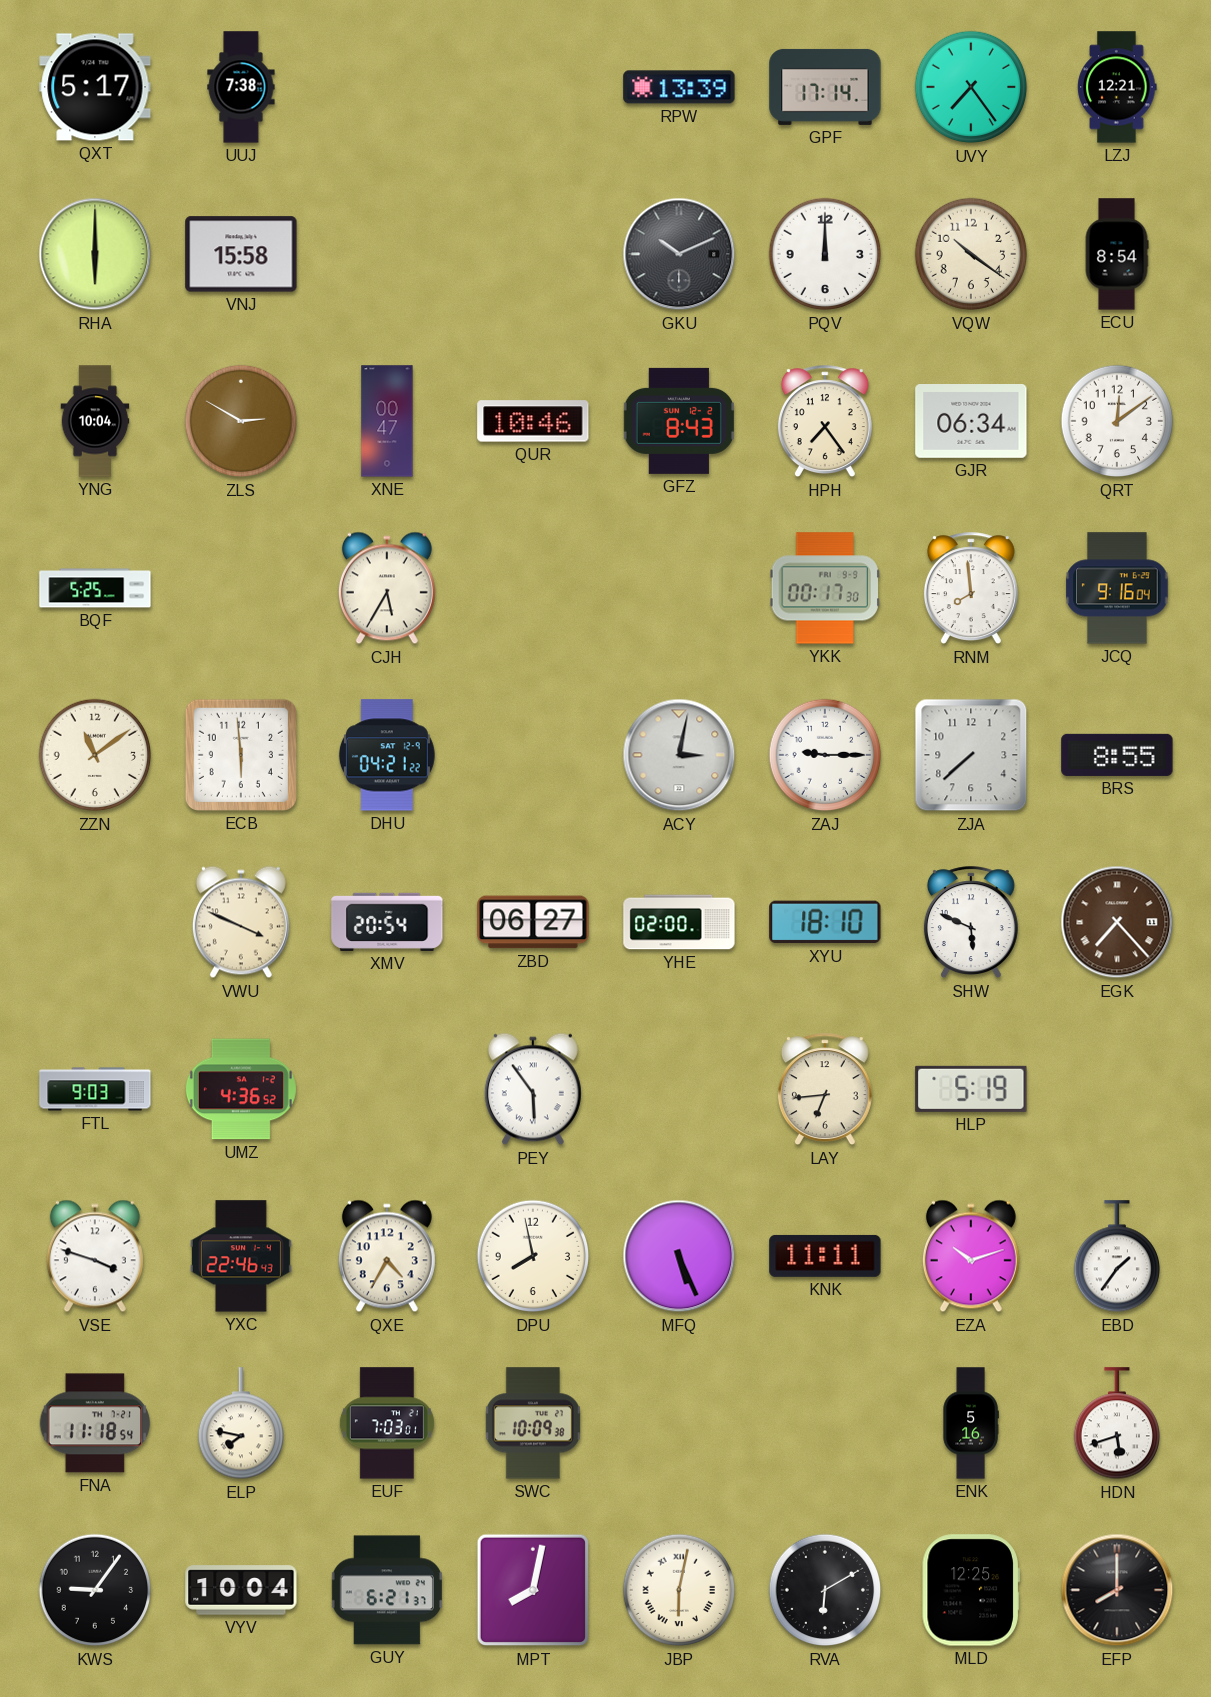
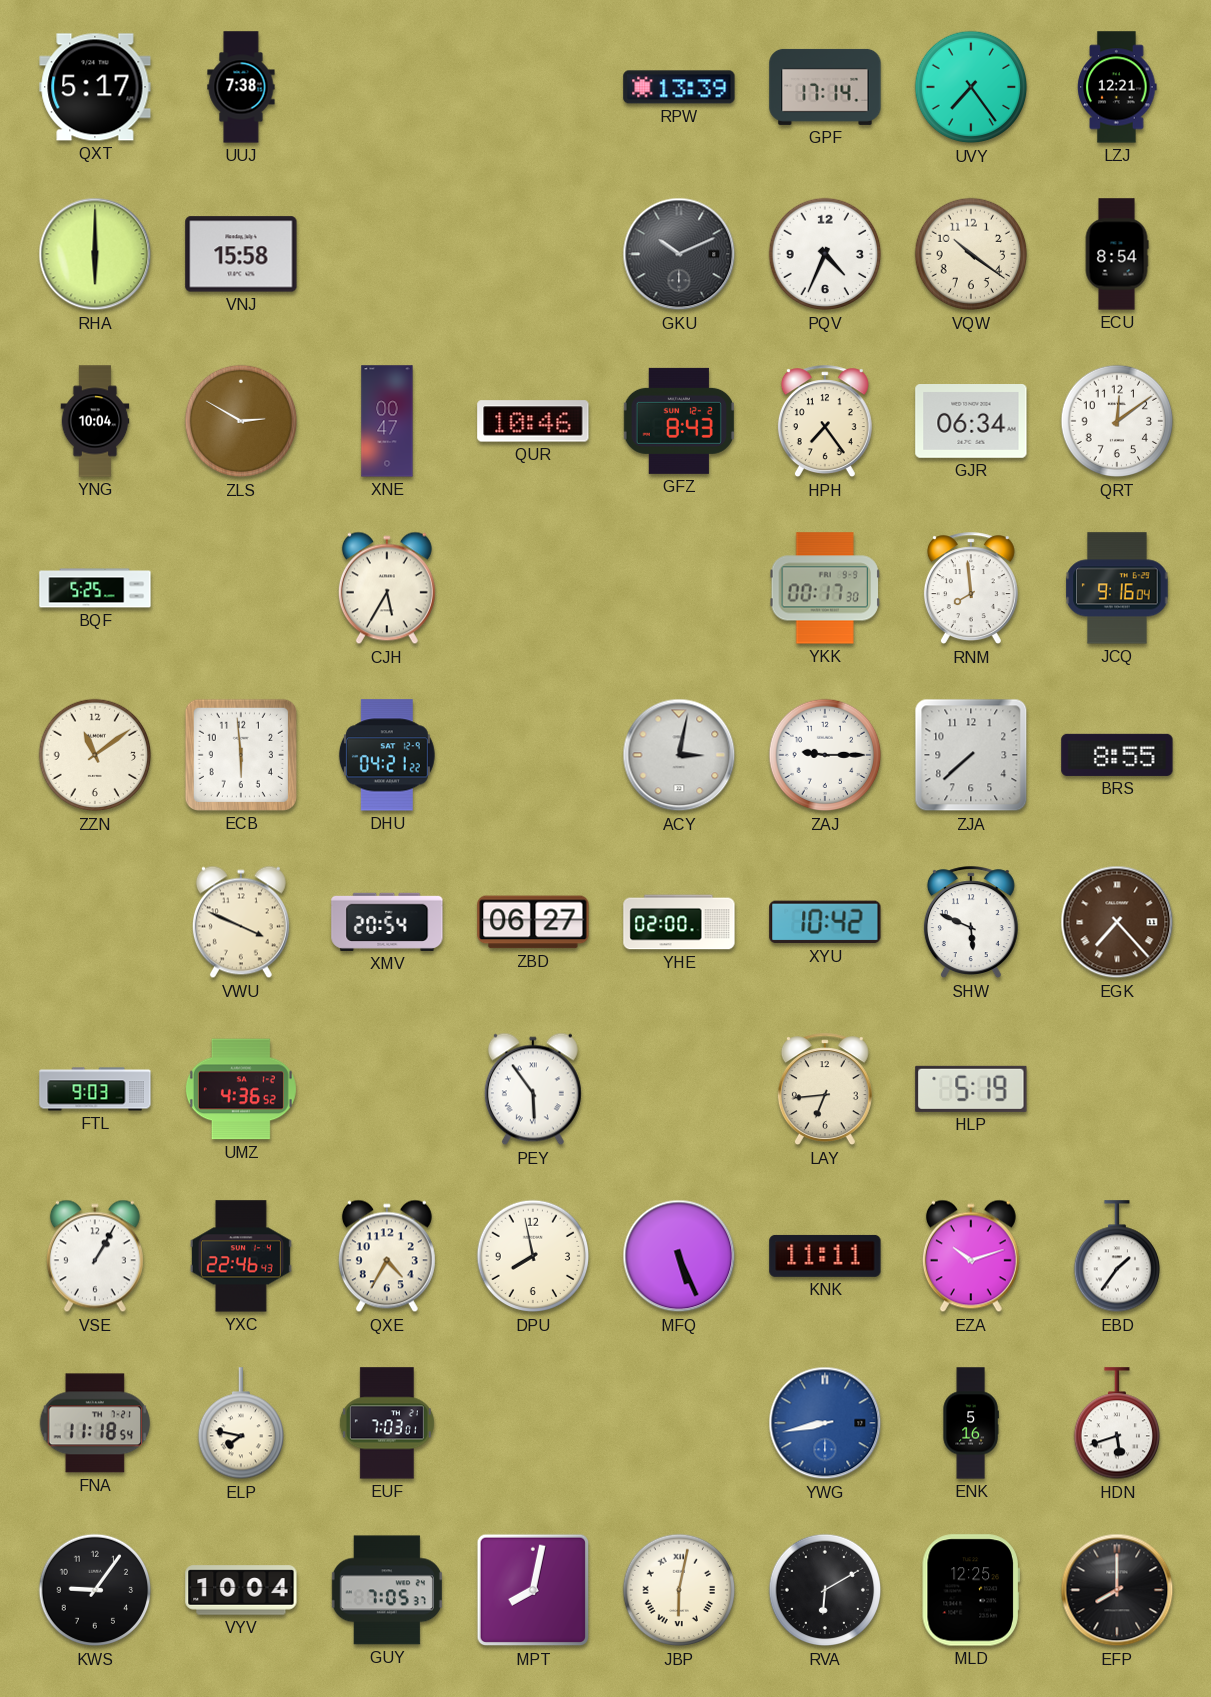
PQV: 12:00 -> 4:34 (825, 254)
XYU: 18:10 -> 10:42 (825, 922)
VSE: 3:48 -> 1:05 (95, 1256)
SWC: 10:09 -> none (533, 1423)
YWG: none -> 8:43 (825, 1423)
GUY: 6:21 -> 7:05 (387, 1590)
